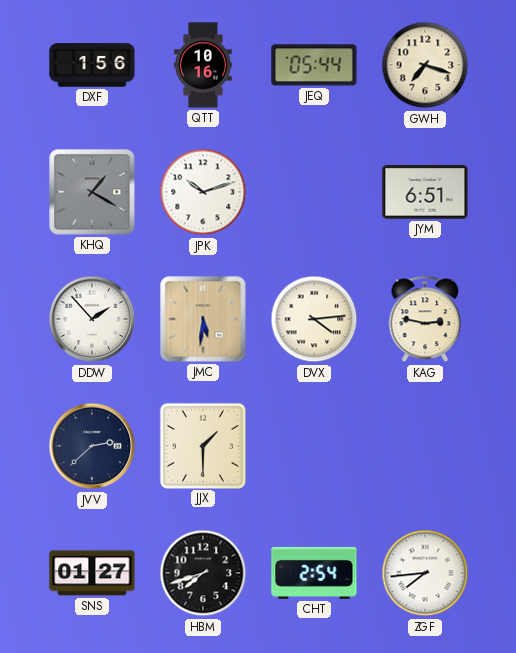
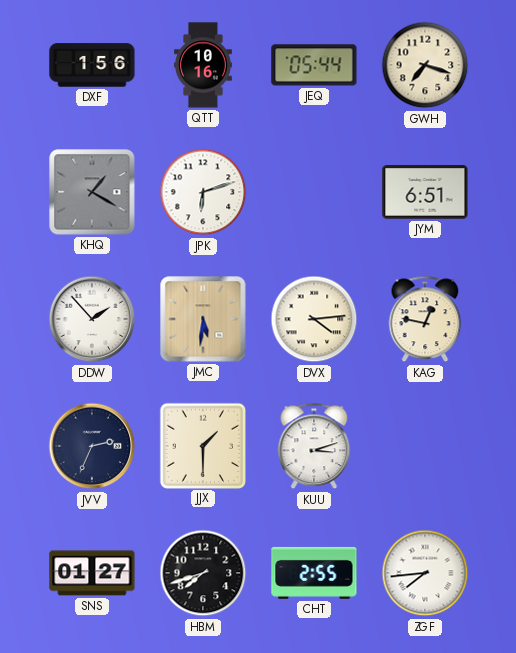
JPK: 10:12 -> 6:12 (203, 192)
KAG: 2:47 -> 12:47 (425, 319)
JVV: 2:38 -> 2:34 (92, 446)
KUU: none -> 3:12 (314, 446)
CHT: 2:54 -> 2:55 (314, 573)
